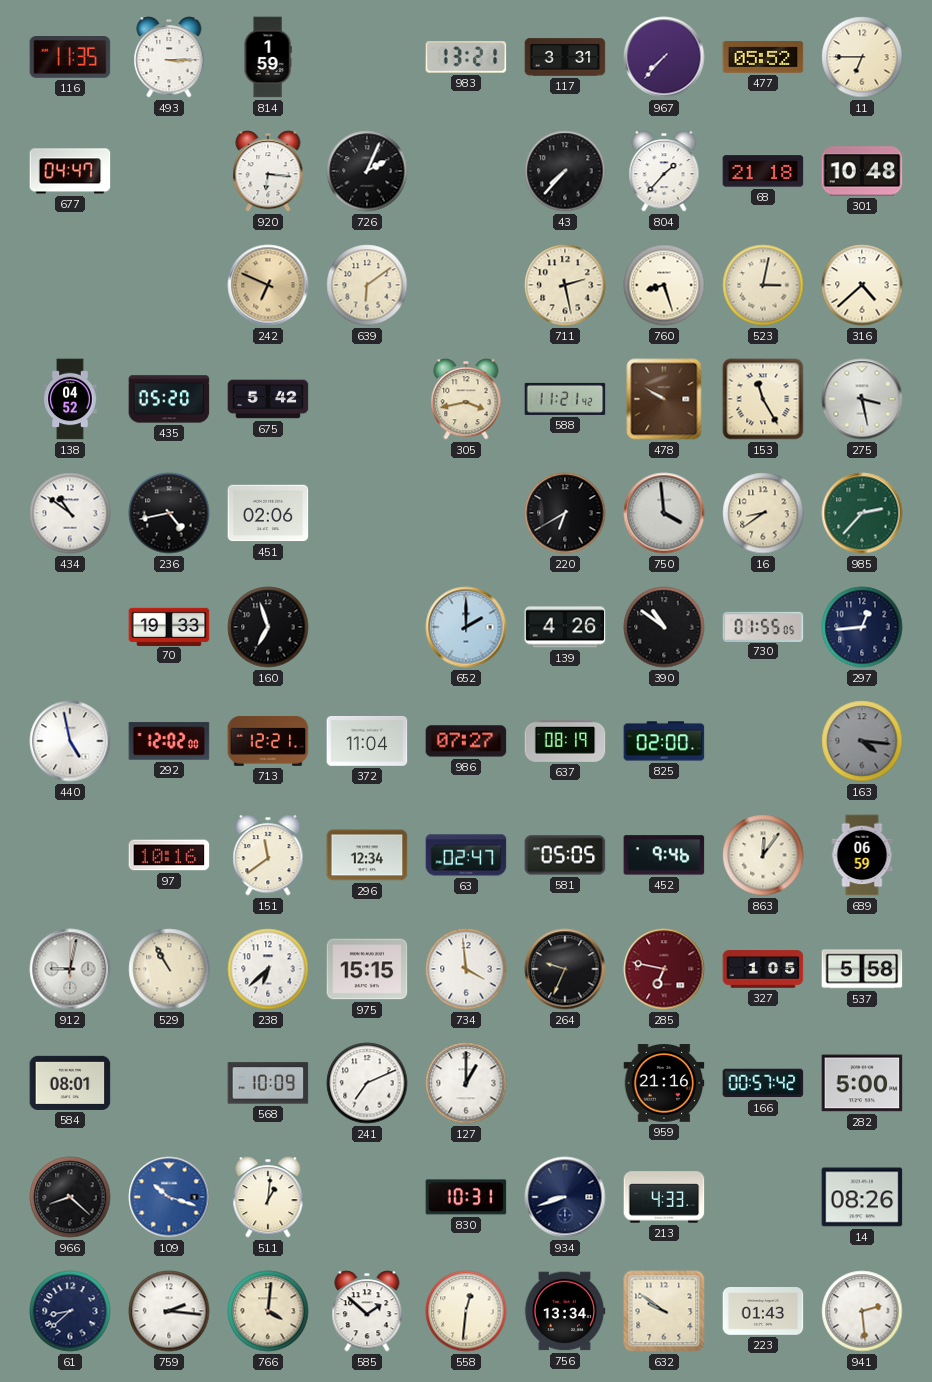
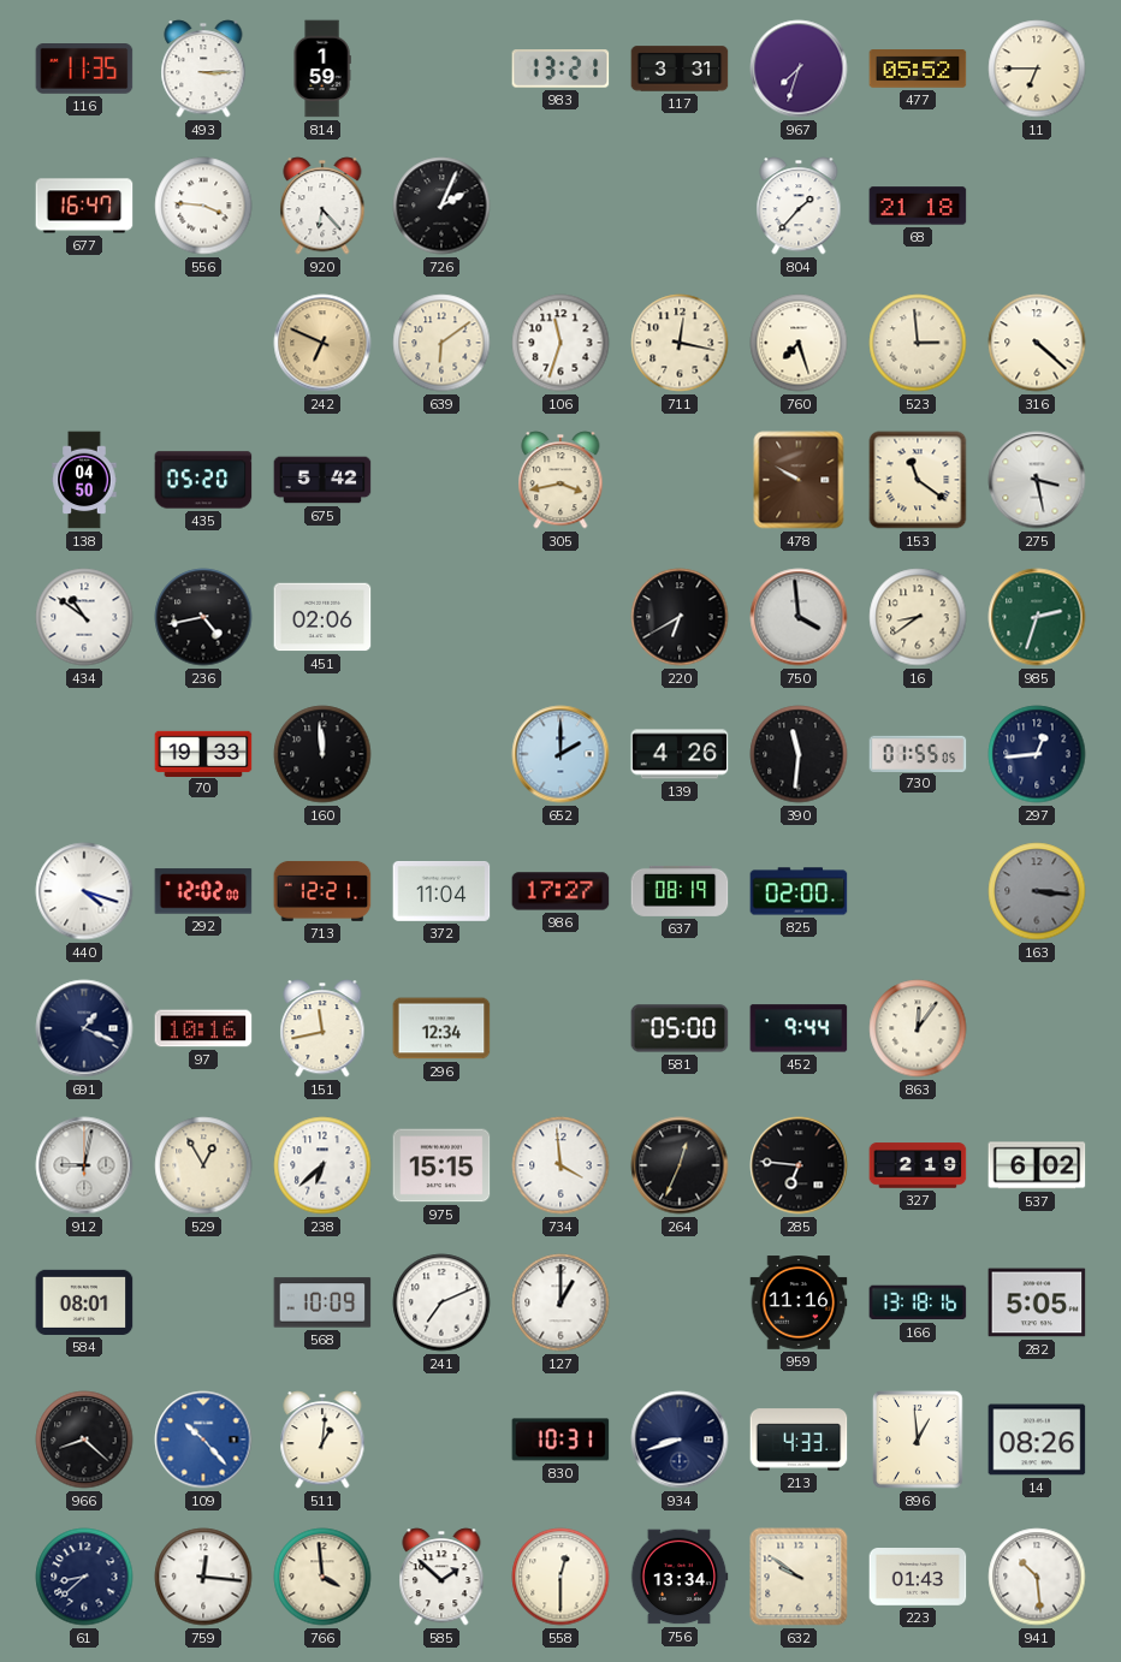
967: 7:37 -> 7:33 (799, 69)
677: 04:47 -> 16:47 (84, 206)
556: none -> 3:46 (203, 206)
920: 6:16 -> 6:23 (322, 206)
43: 7:37 -> none (565, 171)
301: 10:48 -> none (862, 171)
106: none -> 11:33 (560, 343)
711: 2:28 -> 12:17 (680, 343)
760: 8:27 -> 7:27 (799, 343)
523: 3:02 -> 2:59 (918, 343)
316: 4:38 -> 4:22 (1037, 343)
138: 04:52 -> 04:50 (84, 480)
588: 11:21 -> none (565, 399)
153: 11:25 -> 11:21 (918, 480)
985: 2:37 -> 2:33 (1037, 617)
160: 6:57 -> 11:59 (322, 754)
390: 10:51 -> 11:31 (799, 754)
440: 4:58 -> 4:18 (84, 891)
986: 07:27 -> 17:27 (560, 891)
163: 4:16 -> 3:16 (1037, 891)
691: none -> 1:19 (84, 1028)
151: 11:39 -> 11:43 (322, 1028)
63: 02:47 -> none (466, 855)
581: 05:05 -> 05:00 (680, 1028)
452: 9:46 -> 9:44 (799, 1028)
689: 06:59 -> none (862, 855)
529: 10:55 -> 12:55 (203, 1165)
264: 9:34 -> 12:34 (680, 1165)
285: 6:47 -> 6:46 (799, 1165)
285 dial: burgundy -> black (799, 1165)
327: 1:05 -> 2:19 (918, 1165)
537: 5:58 -> 6:02 (1037, 1165)
959: 21:16 -> 11:16 (799, 1302)
166: 00:57 -> 13:18 (918, 1302)
282: 5:00 -> 5:05 (1037, 1302)
109: 10:18 -> 10:23 (203, 1440)
896: none -> 12:59 (918, 1440)
759: 2:16 -> 12:16 (203, 1577)
766: 4:01 -> 3:59 (322, 1577)
558: 12:31 -> 12:30 (560, 1577)
941: 2:29 -> 10:29 (1037, 1577)
